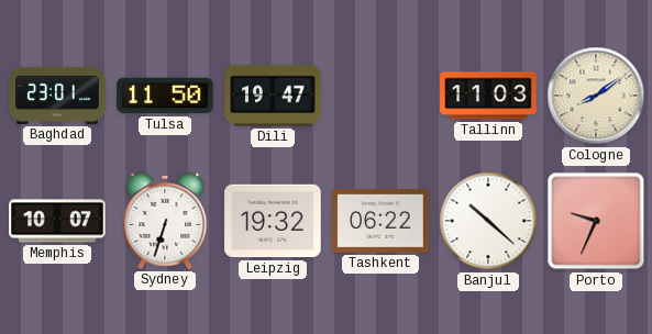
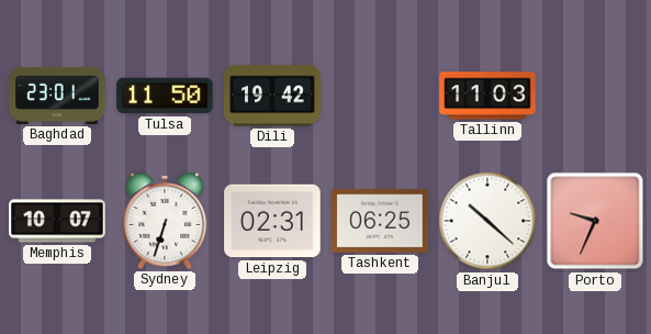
Dili: 19:47 -> 19:42 (272, 96)
Cologne: 8:09 -> none (596, 96)
Leipzig: 19:32 -> 02:31 (272, 221)
Tashkent: 06:22 -> 06:25 (380, 222)
